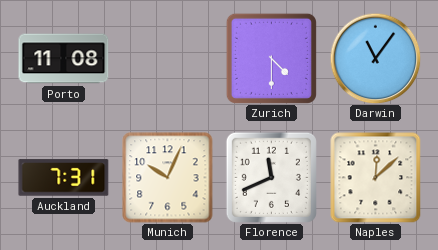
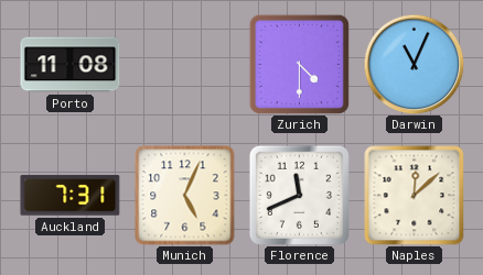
Darwin: 11:06 -> 11:04 (414, 64)
Munich: 10:04 -> 5:04 (185, 196)
